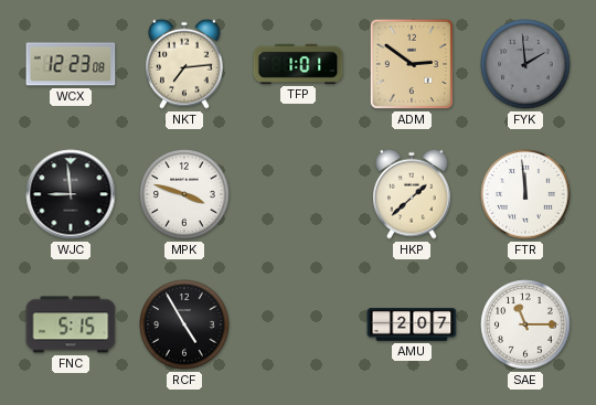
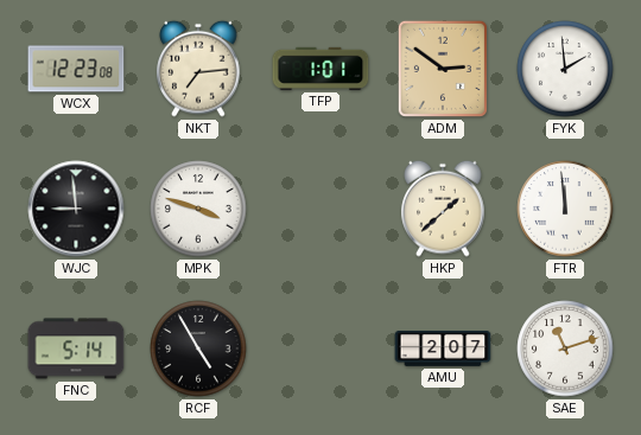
FYK dial: grey -> white (565, 69)
FNC: 5:15 -> 5:14 (76, 348)
SAE: 11:15 -> 11:12 (565, 348)
